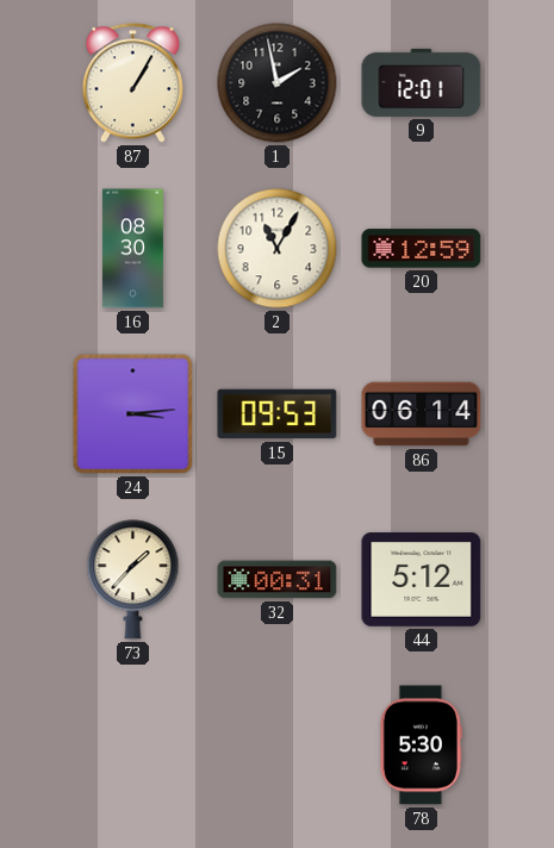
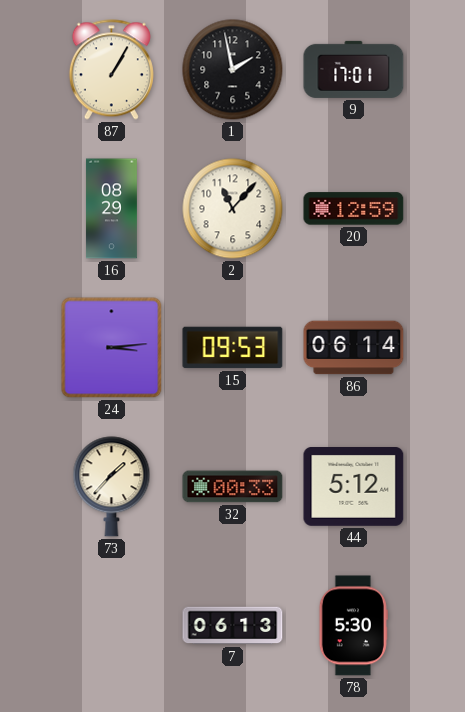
9: 12:01 -> 17:01 (354, 69)
16: 08:30 -> 08:29 (111, 209)
2: 11:05 -> 11:07 (233, 209)
32: 00:31 -> 00:33 (233, 487)
7: none -> 06:13 (233, 626)
